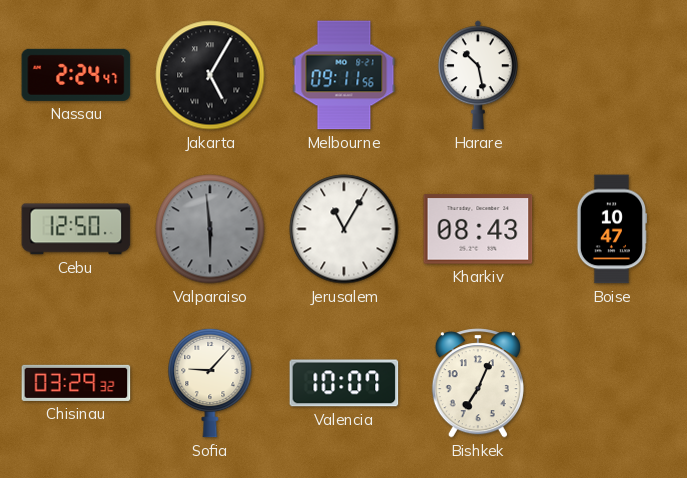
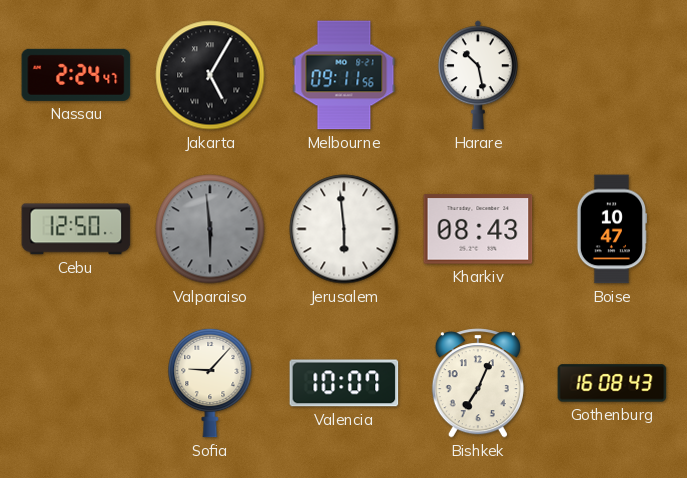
Jerusalem: 11:05 -> 5:59 (344, 229)
Chisinau: 03:29 -> none (76, 383)
Gothenburg: none -> 16:08 (612, 383)
